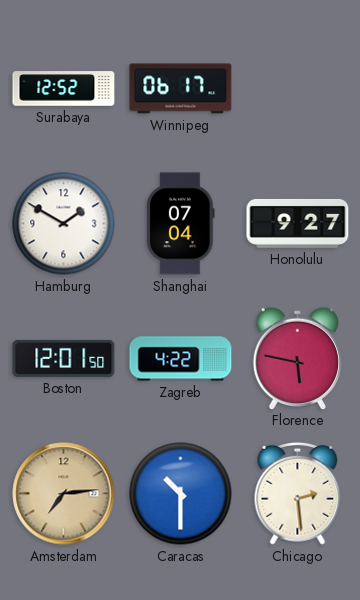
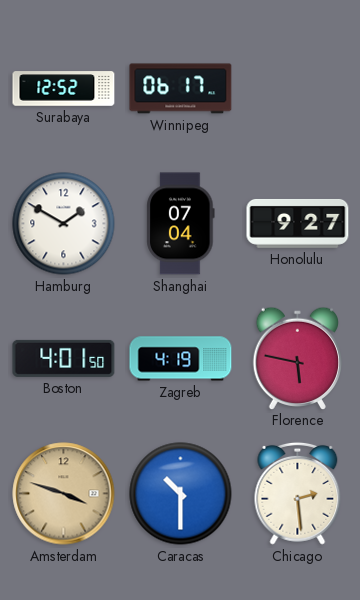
Boston: 12:01 -> 4:01 (64, 358)
Zagreb: 4:22 -> 4:19 (181, 359)
Amsterdam: 7:14 -> 3:48 (64, 494)
